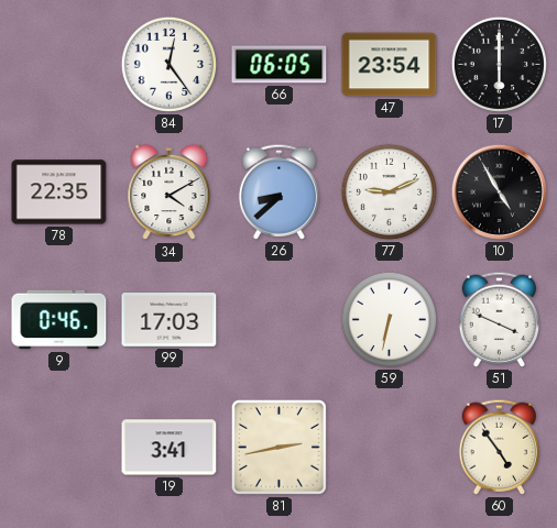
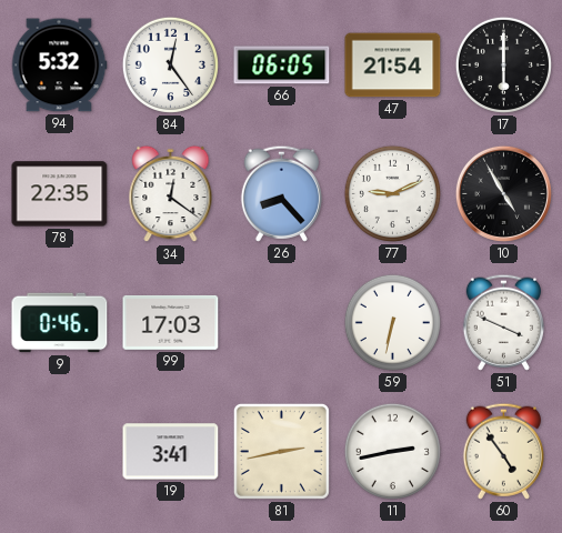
94: none -> 5:32 (59, 66)
47: 23:54 -> 21:54 (393, 66)
34: 4:10 -> 12:21 (171, 194)
26: 8:38 -> 8:23 (281, 193)
11: none -> 2:43 (392, 451)
